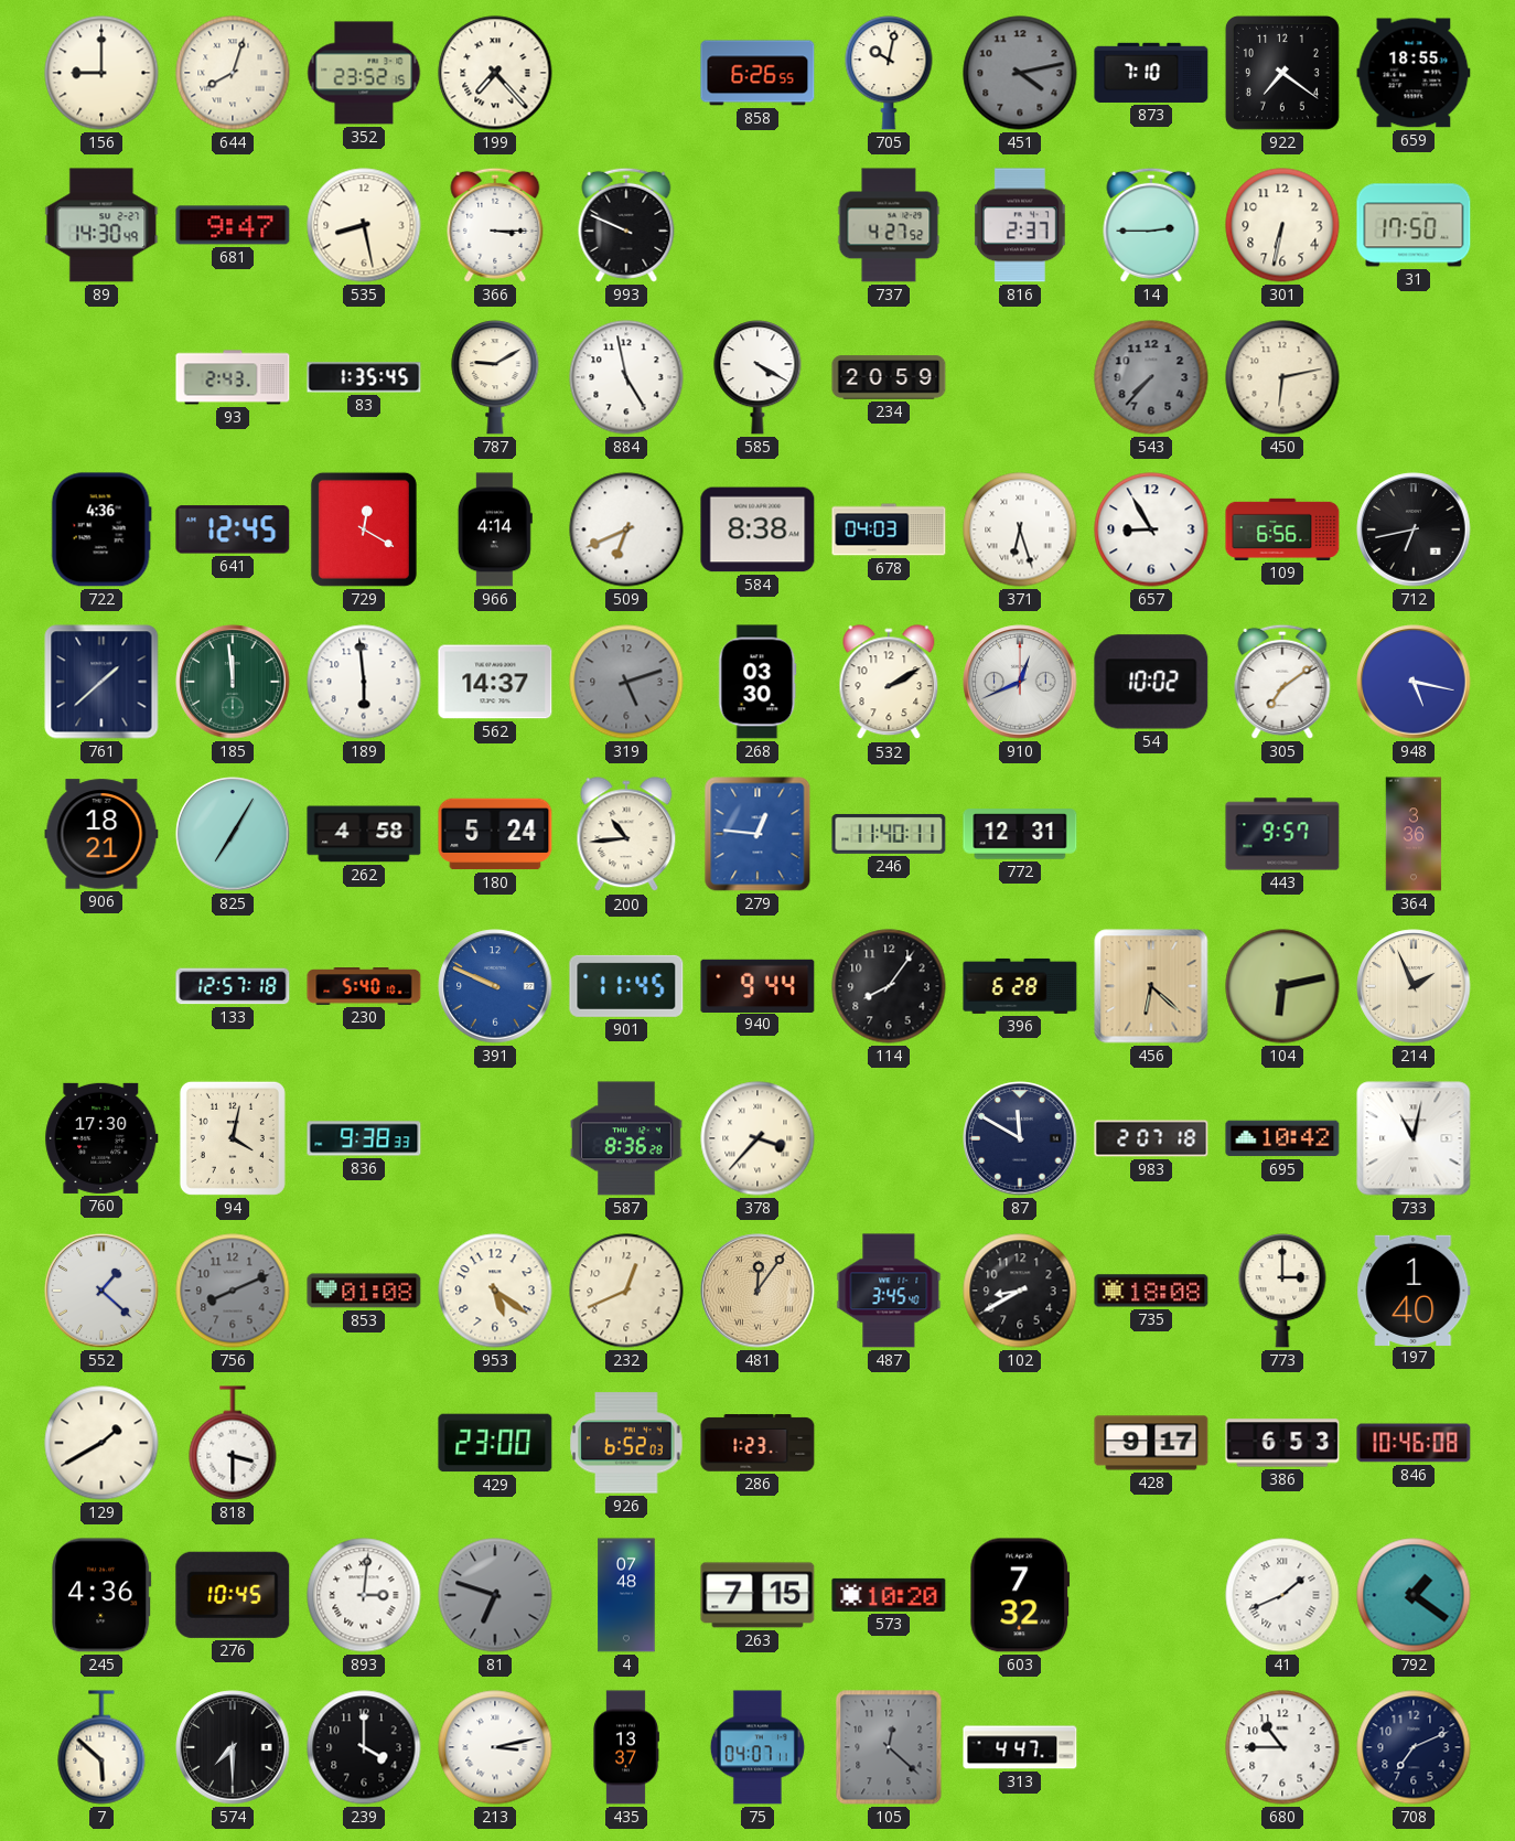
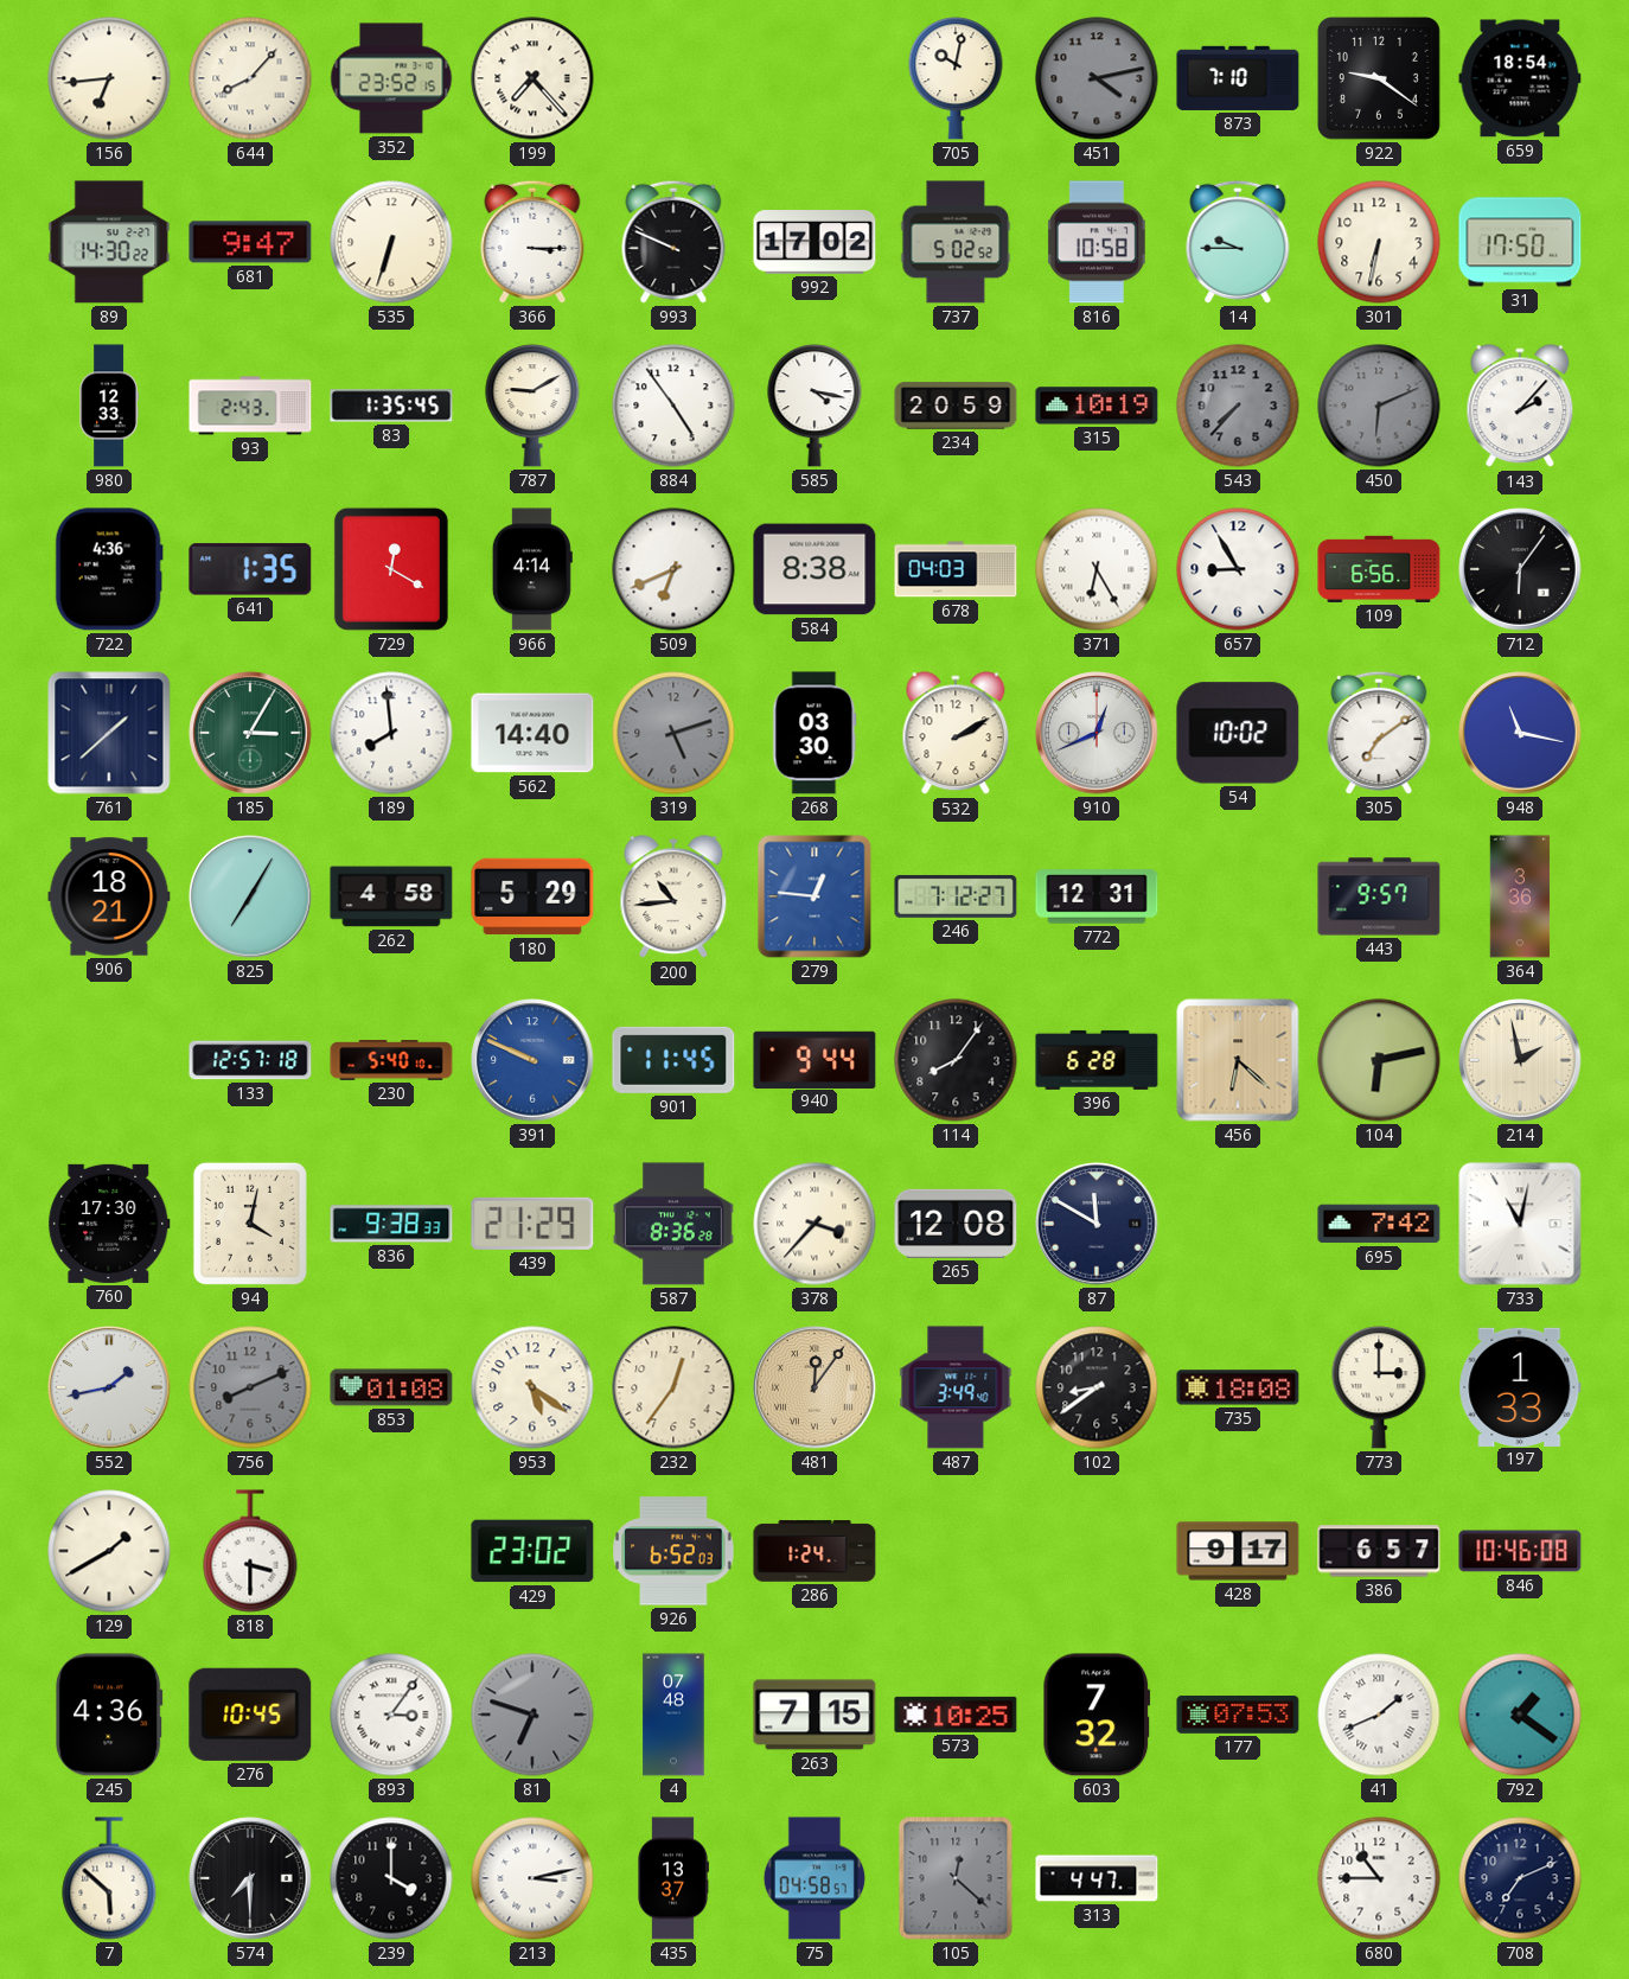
156: 9:00 -> 6:44 (109, 78)
644: 8:03 -> 8:07 (250, 78)
858: 6:26 -> none (757, 73)
922: 7:21 -> 9:21 (1379, 78)
659: 18:55 -> 18:54 (1520, 78)
89: 14:30:49 -> 14:30:22 (109, 242)
535: 8:28 -> 6:33 (391, 242)
992: none -> 17:02 (814, 242)
737: 4:27 -> 5:02 (956, 242)
816: 2:37 -> 10:58 (1097, 242)
14: 2:45 -> 9:45 (1238, 242)
980: none -> 12:33 (109, 406)
884: 4:58 -> 4:54 (673, 406)
585: 4:20 -> 4:17 (814, 406)
315: none -> 10:19 (1097, 406)
450: 6:13 -> 6:11 (1379, 406)
450 dial: cream -> grey (1379, 406)
143: none -> 2:07 (1520, 407)
641: 12:45 -> 1:35 (250, 569)
371: 6:27 -> 6:25 (1097, 569)
712: 6:43 -> 6:06 (1520, 569)
185: 11:59 -> 3:05 (250, 733)
189: 5:59 -> 7:59 (391, 733)
562: 14:37 -> 14:40 (532, 733)
948: 5:17 -> 11:17 (1520, 733)
180: 5:24 -> 5:29 (532, 896)
246: 11:40 -> 7:12 (956, 896)
214: 1:56 -> 1:58 (1520, 1060)
439: none -> 21:29 (532, 1224)
265: none -> 12:08 (956, 1224)
983: 2:07 -> none (1151, 1138)
695: 10:42 -> 7:42 (1379, 1224)
552: 1:22 -> 1:43 (109, 1387)
232: 12:41 -> 12:36 (673, 1387)
487: 3:45 -> 3:49 (956, 1387)
102: 8:40 -> 8:39 (1097, 1387)
197: 1:40 -> 1:33 (1520, 1386)
429: 23:00 -> 23:02 (532, 1551)
286: 1:23 -> 1:24 (814, 1551)
386: 6:53 -> 6:57 (1379, 1551)
893: 3:01 -> 3:06 (391, 1715)
573: 10:20 -> 10:25 (956, 1715)
177: none -> 07:53 (1238, 1716)
75: 04:07 -> 04:58 (814, 1878)
